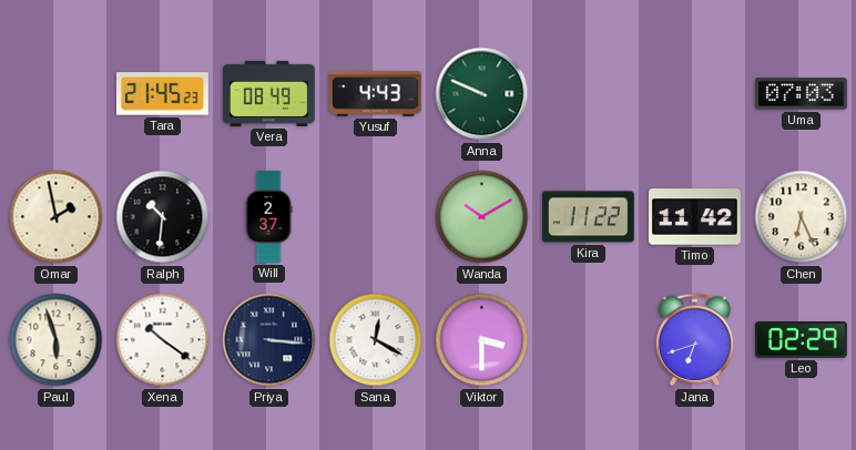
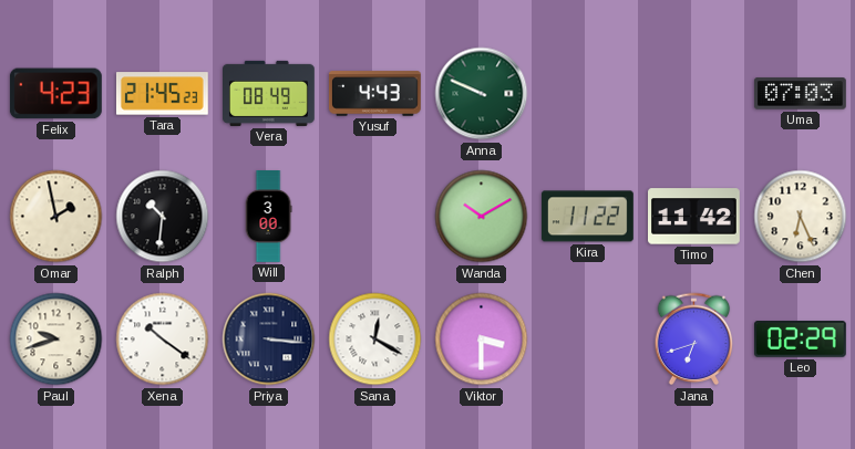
Felix: none -> 4:23 (55, 94)
Will: 2:37 -> 3:00 (268, 217)
Paul: 5:57 -> 9:42 (56, 340)
